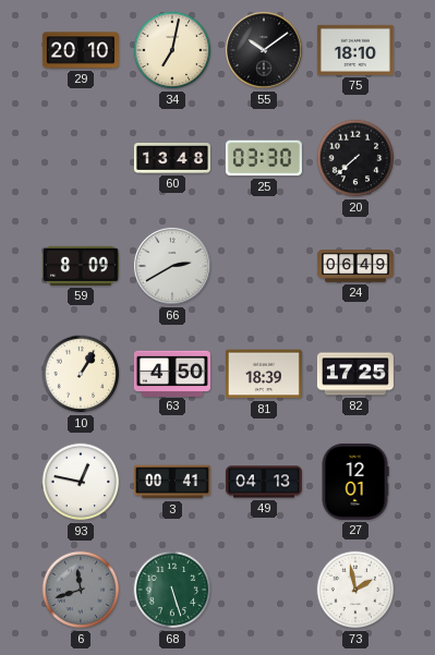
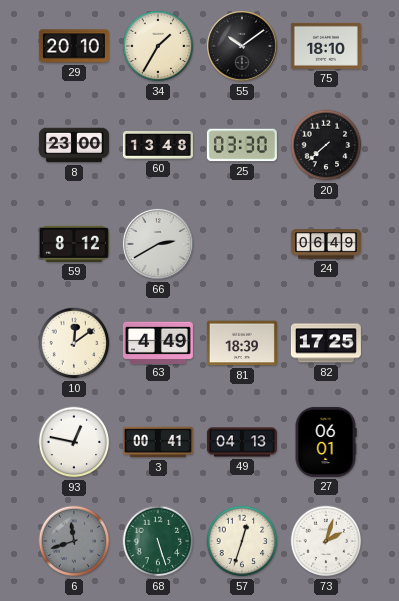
34: 7:02 -> 1:35 (158, 46)
8: none -> 23:00 (74, 145)
59: 8:09 -> 8:12 (74, 244)
10: 1:05 -> 12:09 (74, 343)
63: 4:50 -> 4:49 (158, 342)
27: 12:01 -> 06:01 (326, 442)
57: none -> 12:33 (242, 541)
73: 1:58 -> 2:03 (326, 541)
